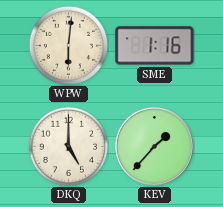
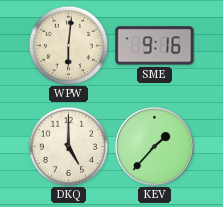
SME: 1:16 -> 9:16 (155, 46)
